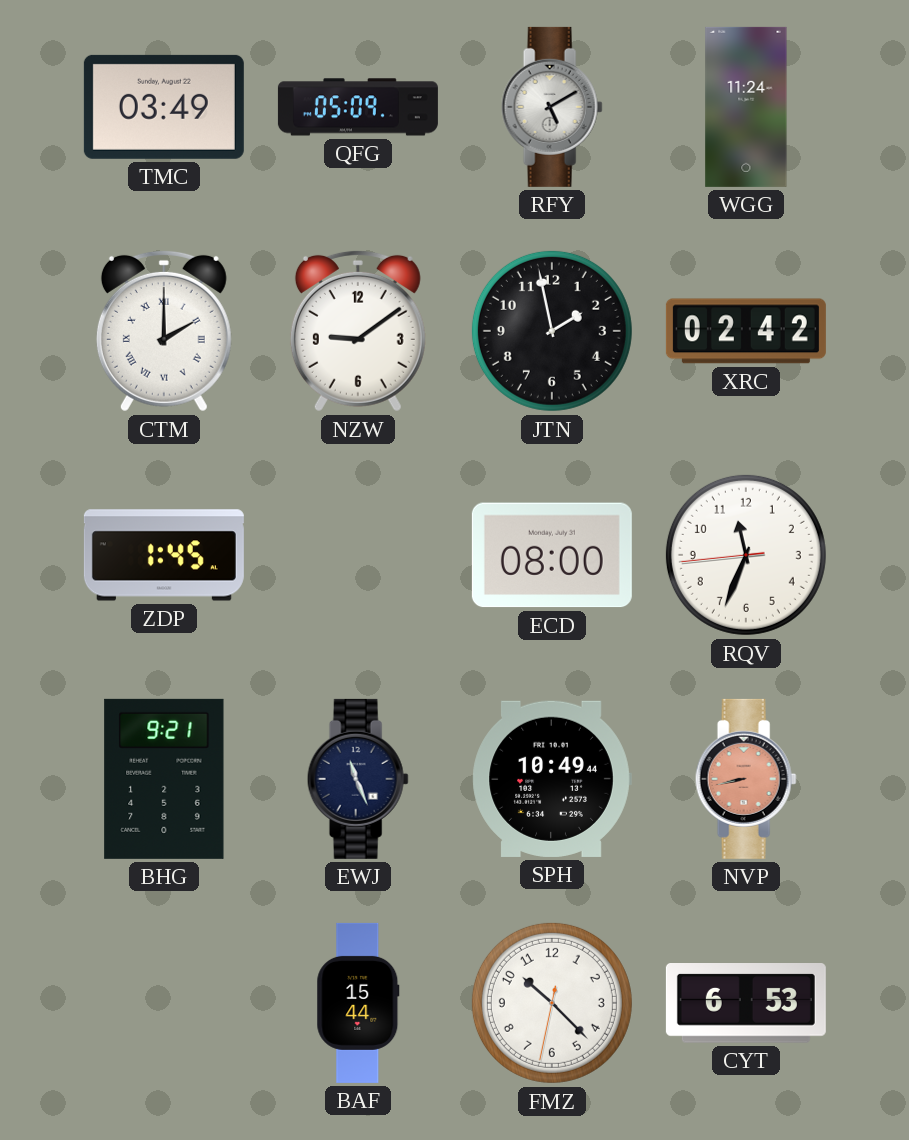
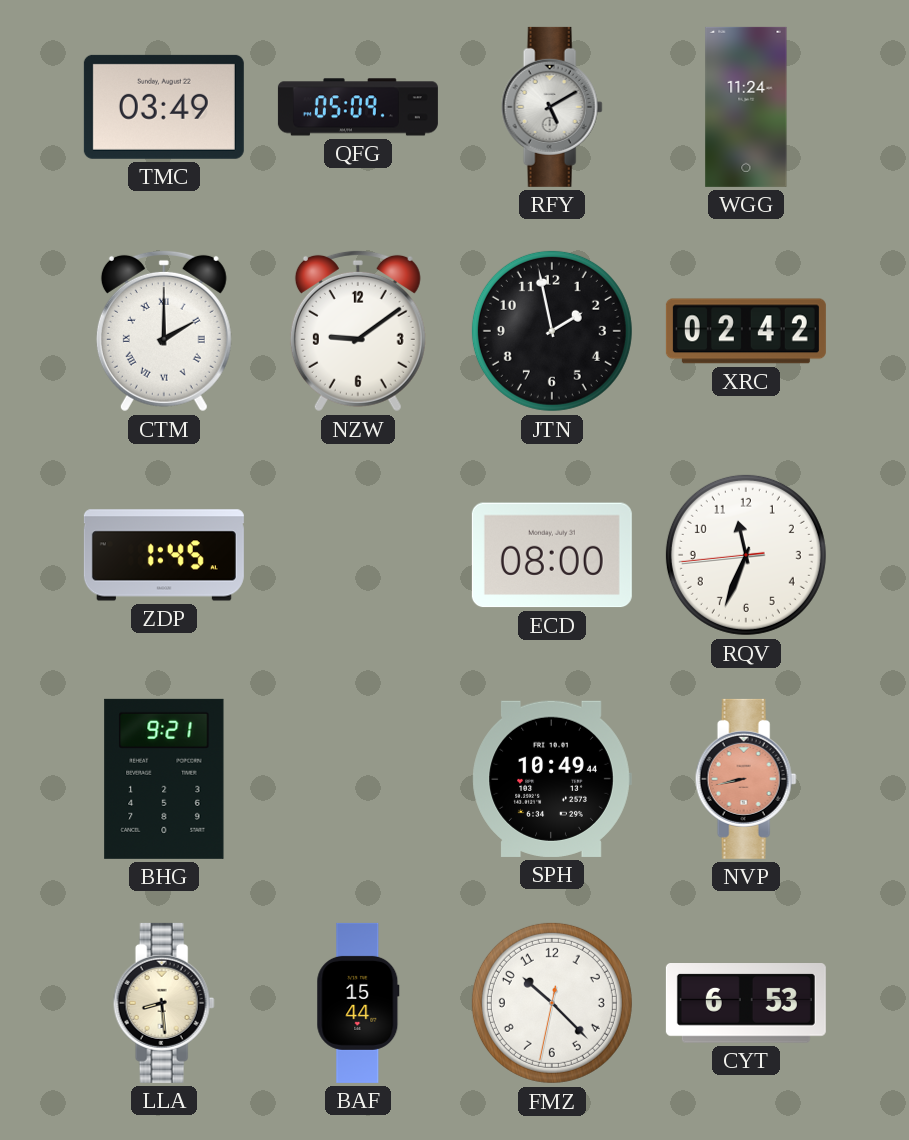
EWJ: 11:26 -> none (358, 779)
LLA: none -> 8:29 (164, 1003)
